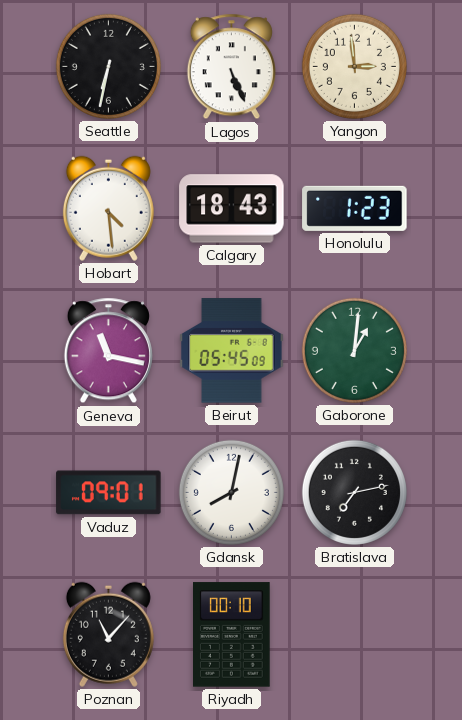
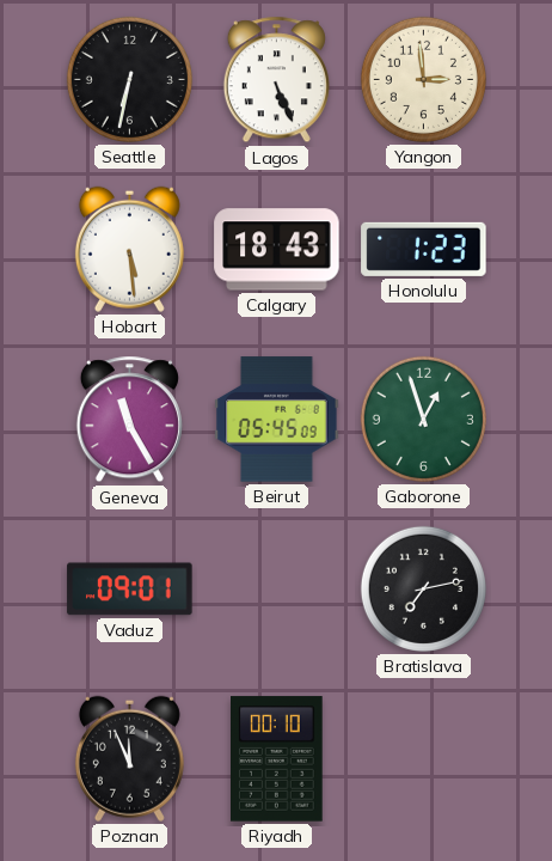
Hobart: 4:29 -> 5:29 (129, 249)
Geneva: 11:17 -> 11:25 (129, 420)
Gaborone: 1:01 -> 12:57 (423, 419)
Gdansk: 8:02 -> none (231, 492)
Poznan: 11:07 -> 11:56 (129, 758)
